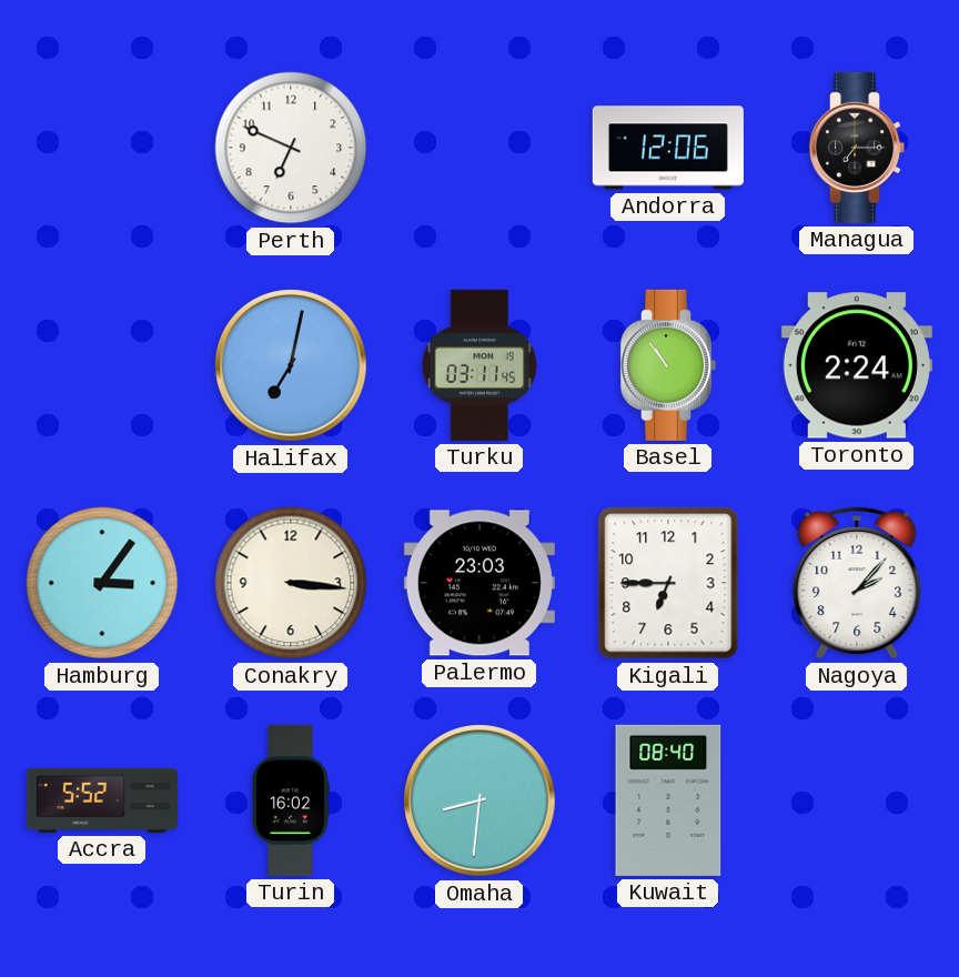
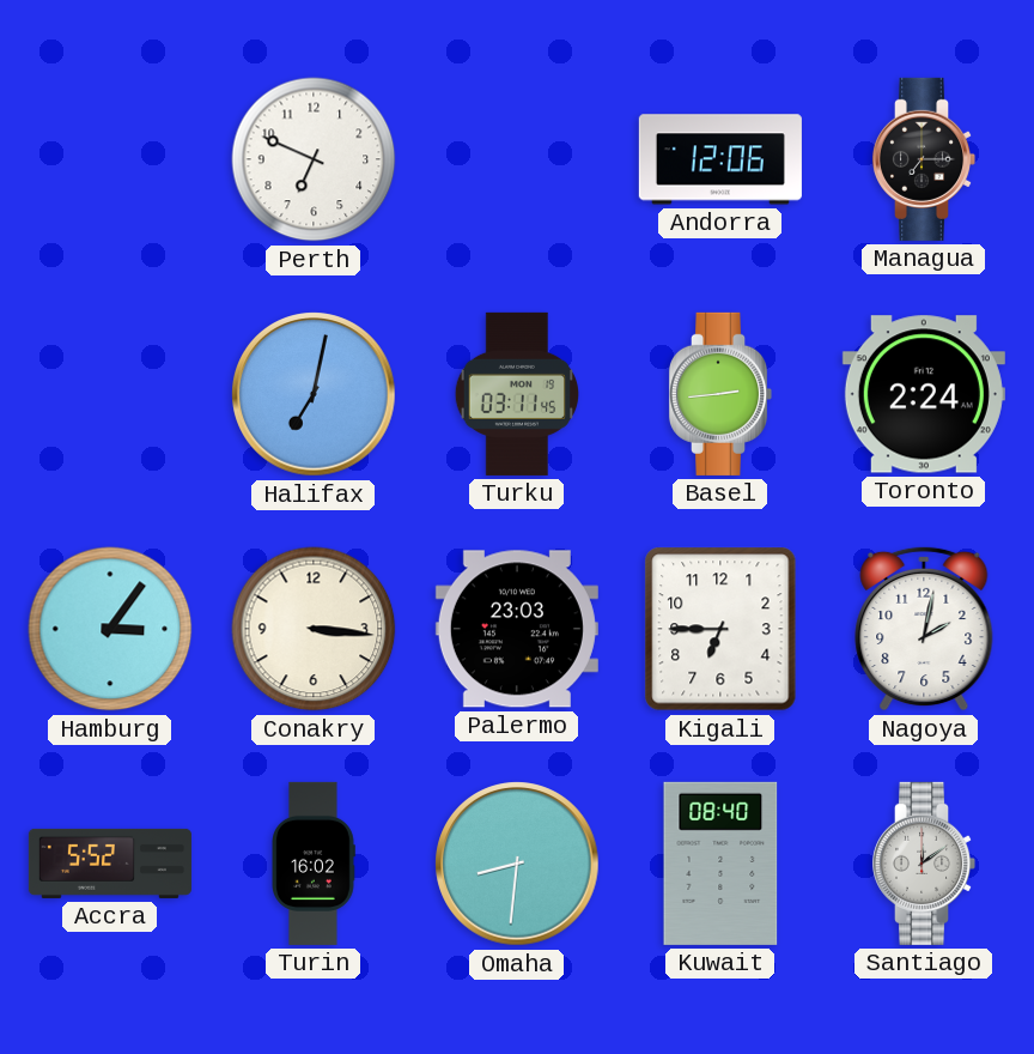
Basel: 10:54 -> 2:44 (720, 394)
Nagoya: 2:07 -> 2:02 (924, 629)
Santiago: none -> 12:09 (924, 864)
